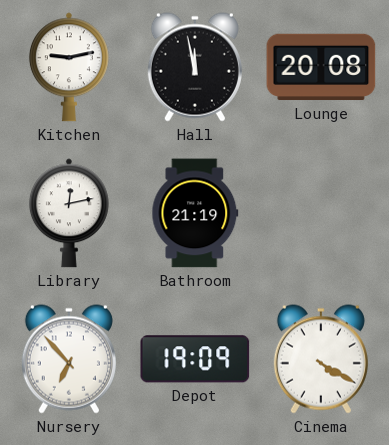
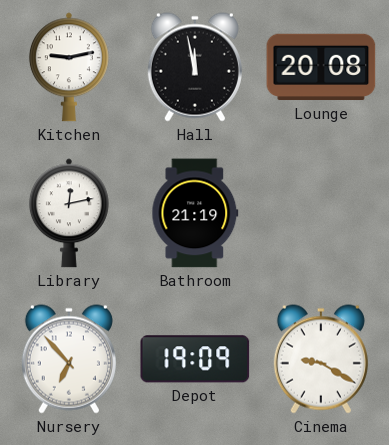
Cinema: 4:20 -> 9:20 (321, 359)
